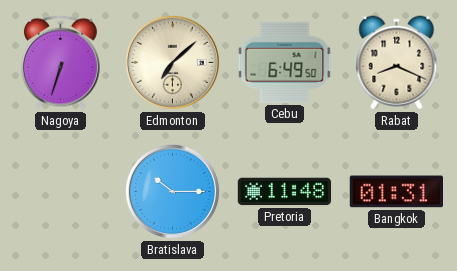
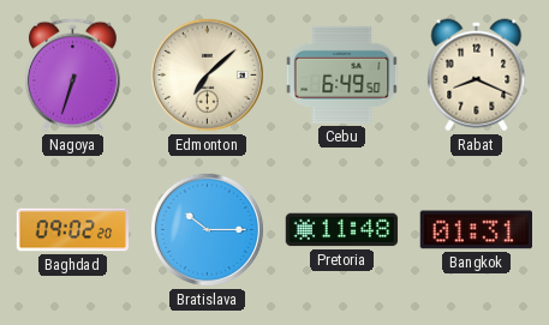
Baghdad: none -> 09:02 (73, 230)
